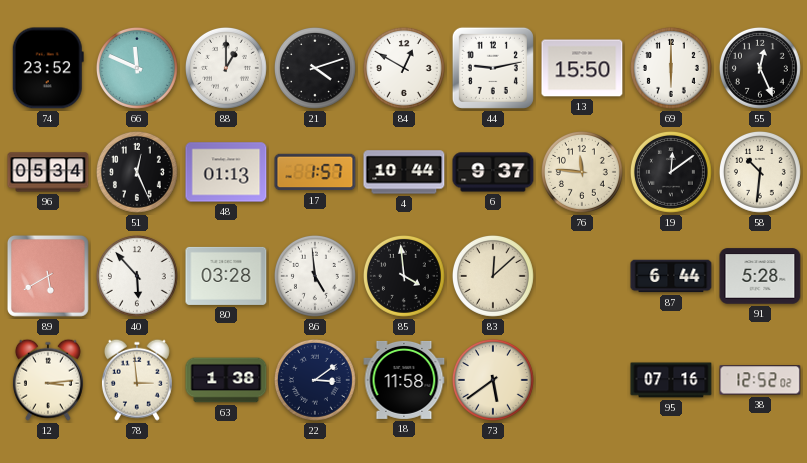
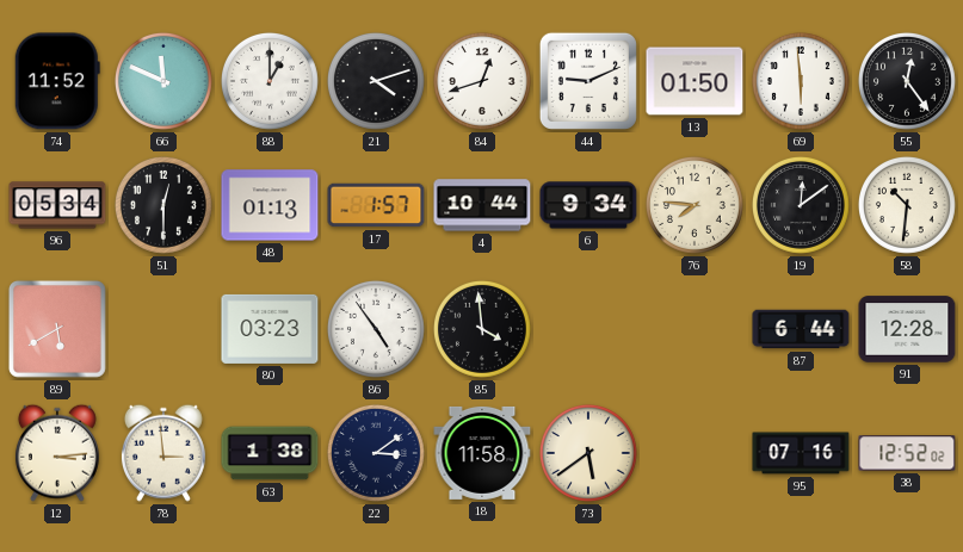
74: 23:52 -> 11:52 (57, 81)
84: 12:50 -> 12:42 (482, 81)
44: 9:13 -> 9:11 (588, 81)
13: 15:50 -> 01:50 (695, 81)
69: 6:00 -> 5:59 (801, 81)
55: 12:26 -> 12:24 (907, 81)
51: 12:26 -> 12:30 (163, 205)
6: 9:37 -> 9:34 (588, 205)
76: 11:46 -> 7:46 (695, 205)
40: 5:53 -> none (137, 276)
80: 03:28 -> 03:23 (270, 329)
86: 4:59 -> 4:54 (376, 329)
83: 12:08 -> none (493, 276)
91: 5:28 -> 12:28 (907, 329)
